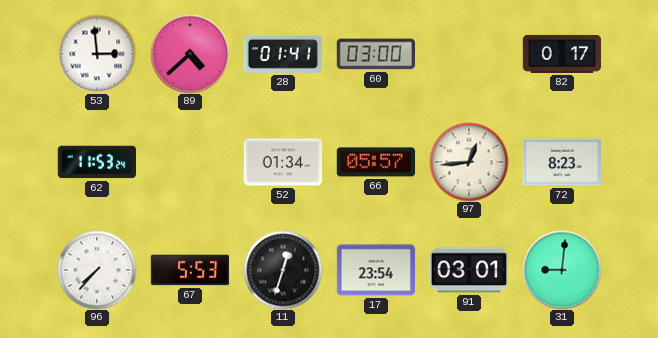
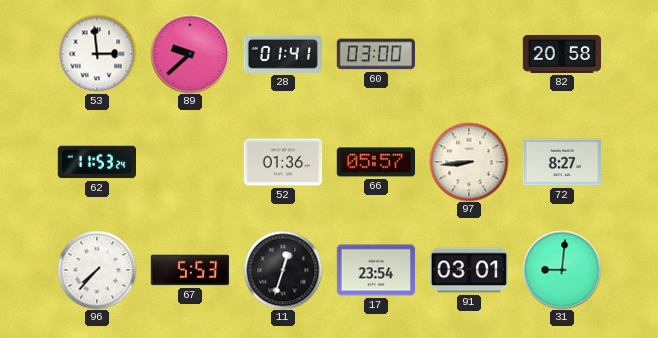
89: 4:38 -> 9:38 (190, 54)
82: 0:17 -> 20:58 (562, 54)
52: 01:34 -> 01:36 (283, 162)
97: 12:44 -> 8:44 (469, 162)
72: 8:23 -> 8:27 (562, 162)
